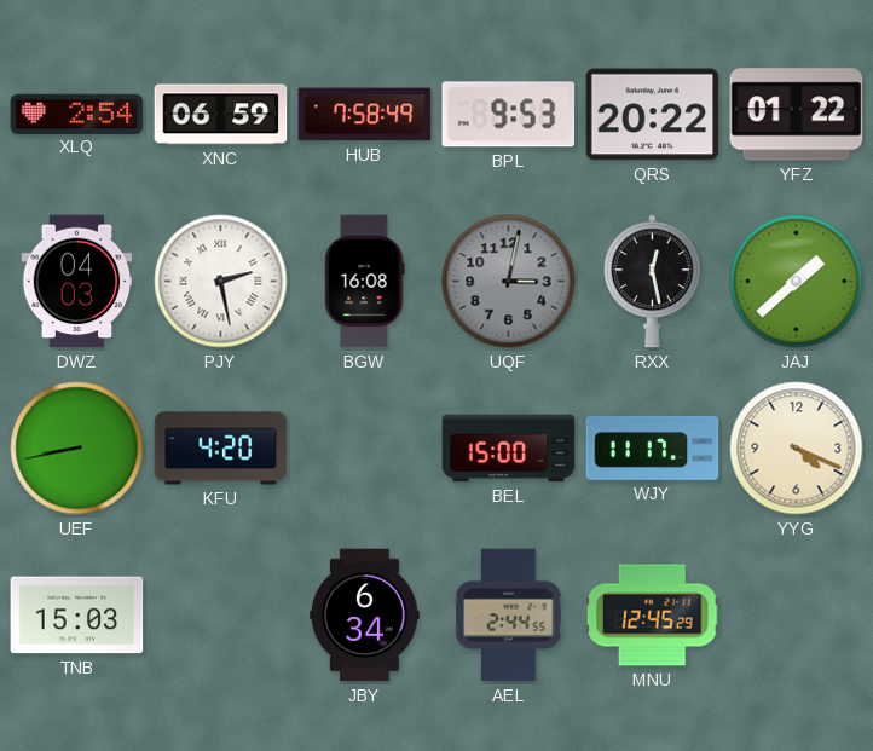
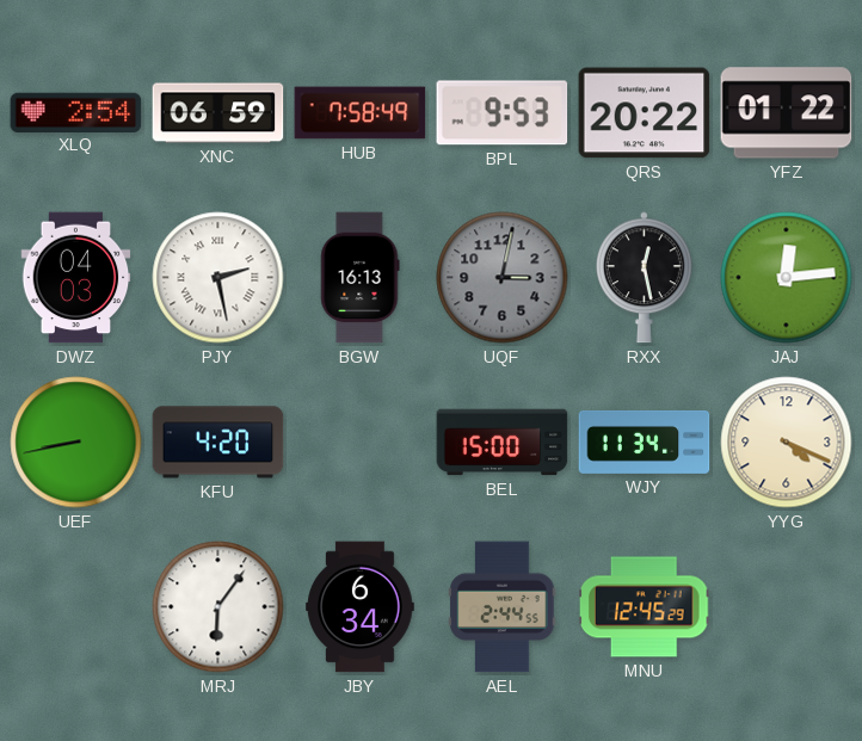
BGW: 16:08 -> 16:13 (361, 278)
JAJ: 1:38 -> 12:14 (787, 278)
WJY: 11:17 -> 11:34 (645, 441)
TNB: 15:03 -> none (77, 616)
MRJ: none -> 6:06 (218, 607)
